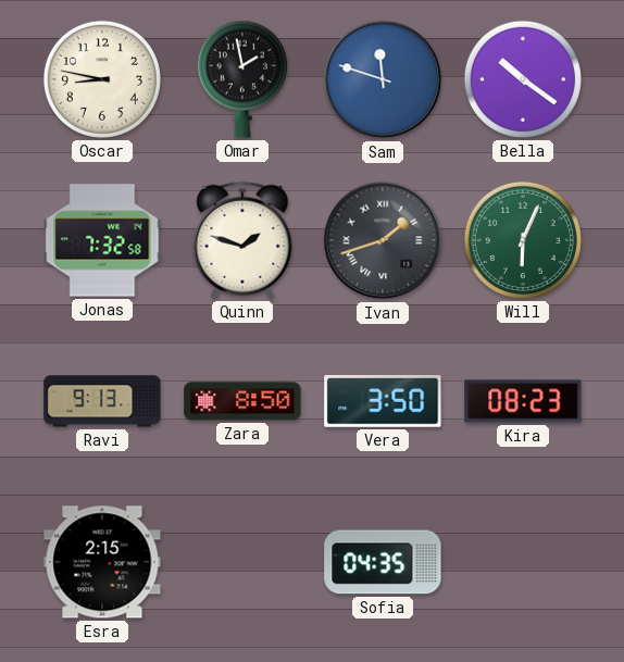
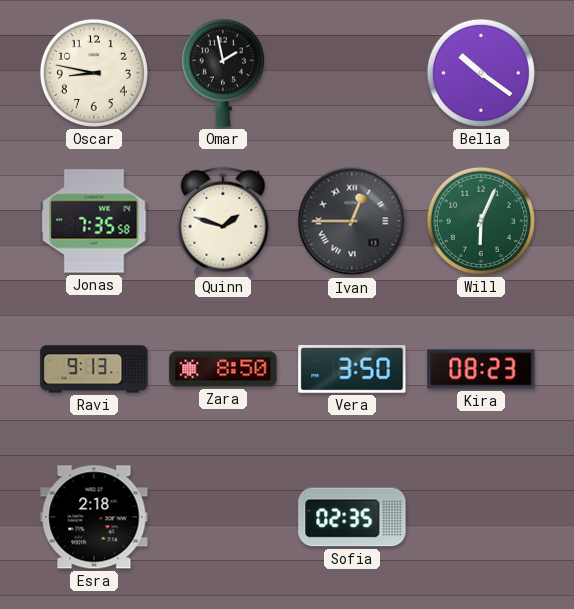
Sam: 11:48 -> none (383, 79)
Jonas: 7:32 -> 7:35 (94, 221)
Ivan: 1:42 -> 12:45 (352, 221)
Esra: 2:15 -> 2:18 (94, 517)
Sofia: 04:35 -> 02:35 (352, 517)
